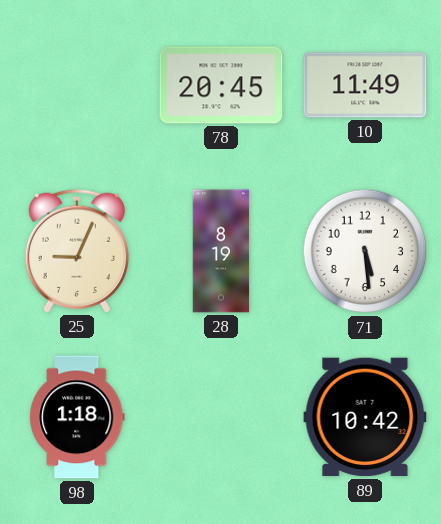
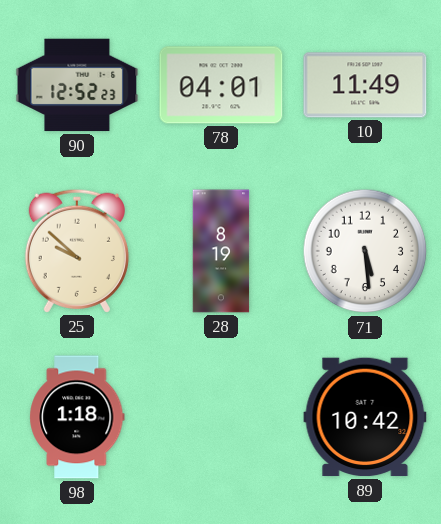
90: none -> 12:52 (77, 85)
78: 20:45 -> 04:01 (221, 85)
25: 9:04 -> 9:52 (77, 251)
